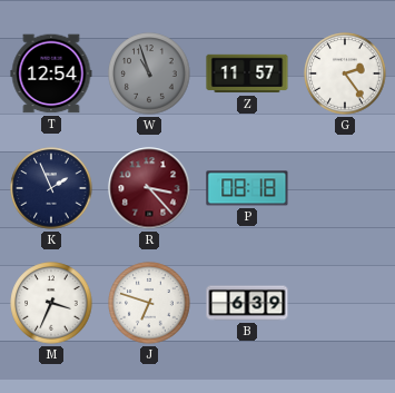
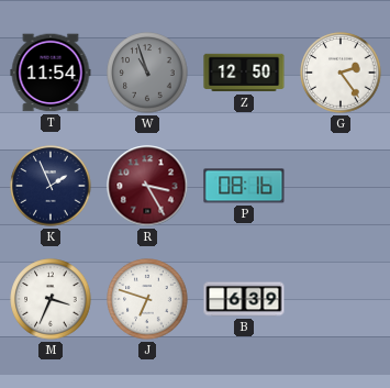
T: 12:54 -> 11:54 (51, 73)
Z: 11:57 -> 12:50 (244, 73)
R: 3:23 -> 3:25 (147, 186)
P: 08:18 -> 08:16 (244, 186)
